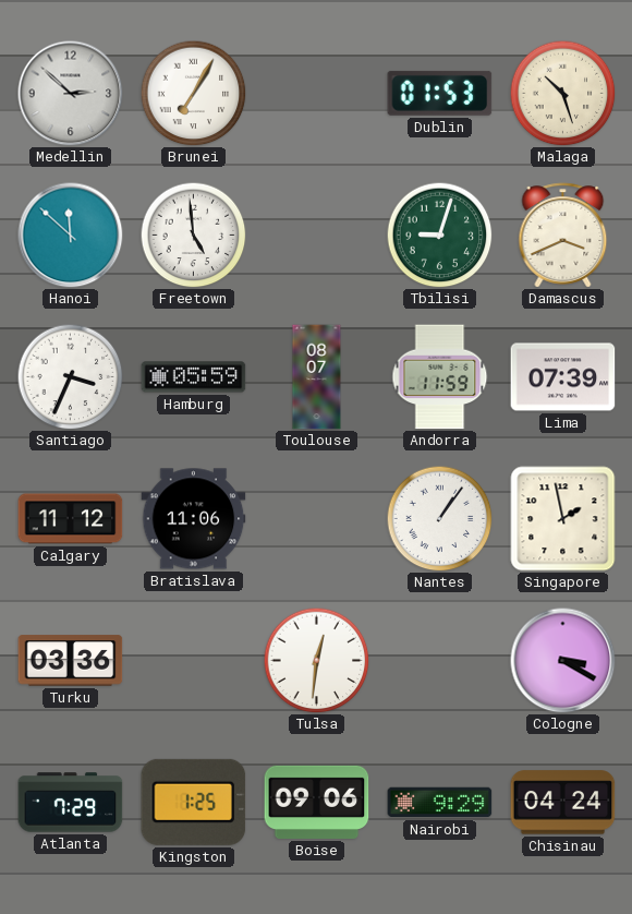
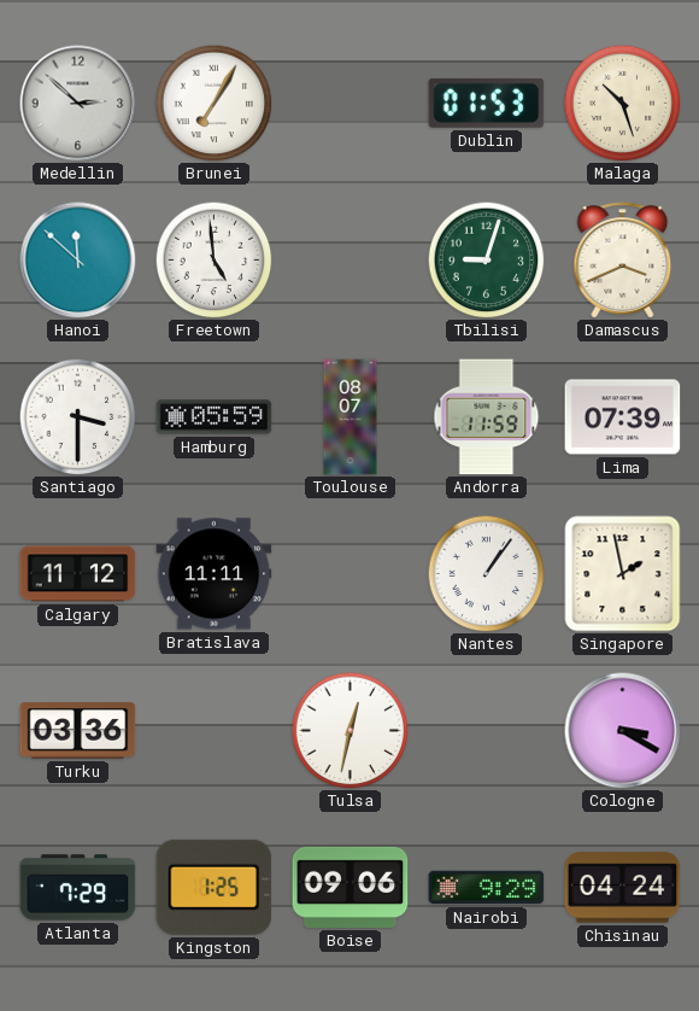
Santiago: 3:34 -> 3:30 (77, 416)
Bratislava: 11:06 -> 11:11 (215, 574)
Tulsa: 12:31 -> 12:32 (349, 730)
